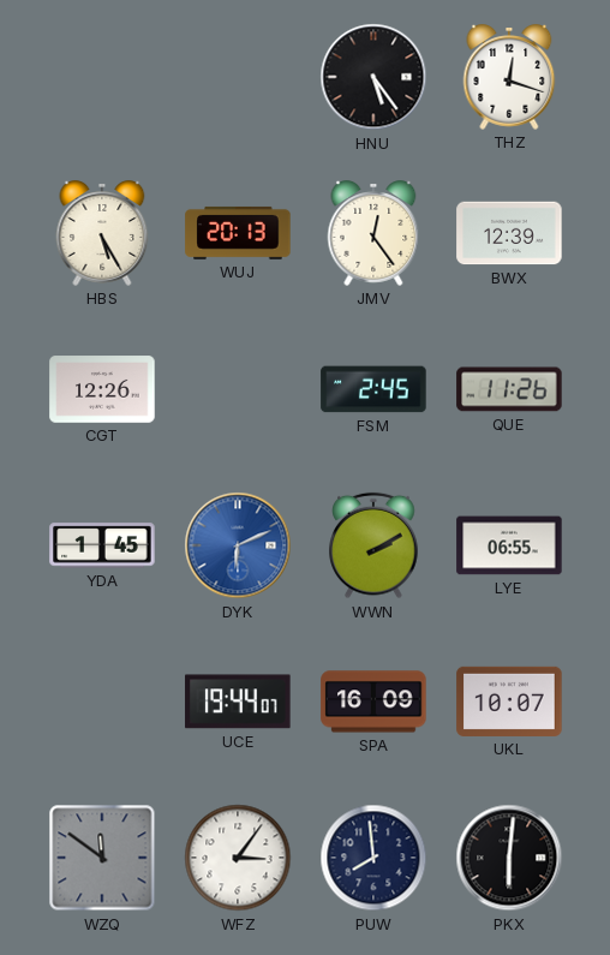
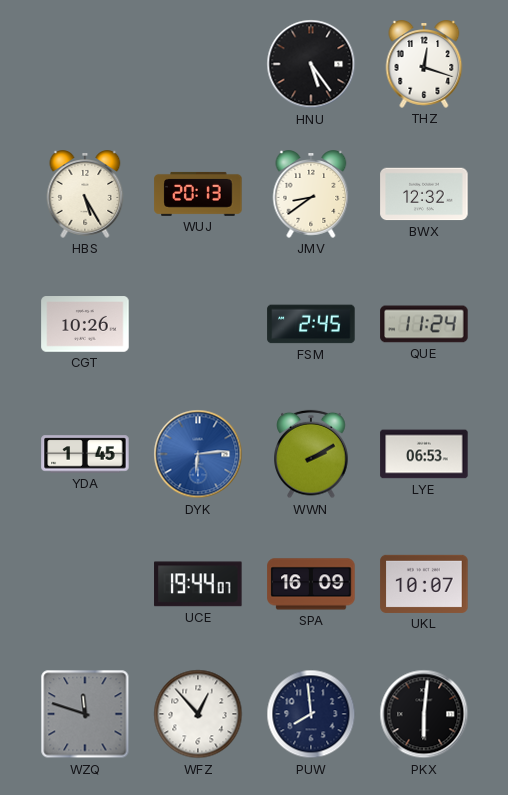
JMV: 12:24 -> 8:39 (311, 194)
BWX: 12:39 -> 12:32 (424, 194)
CGT: 12:26 -> 10:26 (85, 324)
QUE: 11:26 -> 11:24 (424, 324)
DYK: 6:11 -> 6:14 (198, 454)
LYE: 06:55 -> 06:53 (424, 454)
WZQ: 11:51 -> 11:48 (85, 714)
WFZ: 3:06 -> 12:53 (198, 714)
